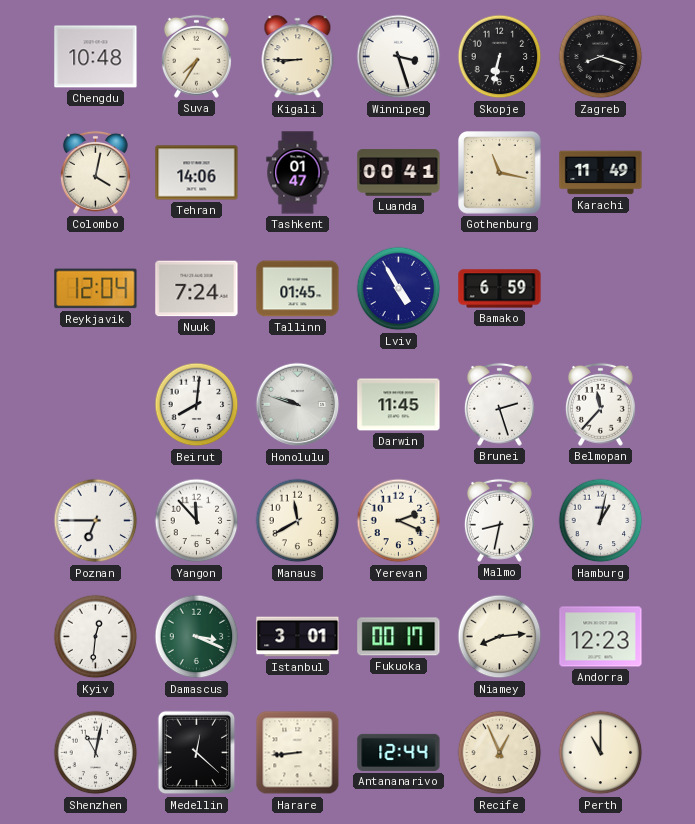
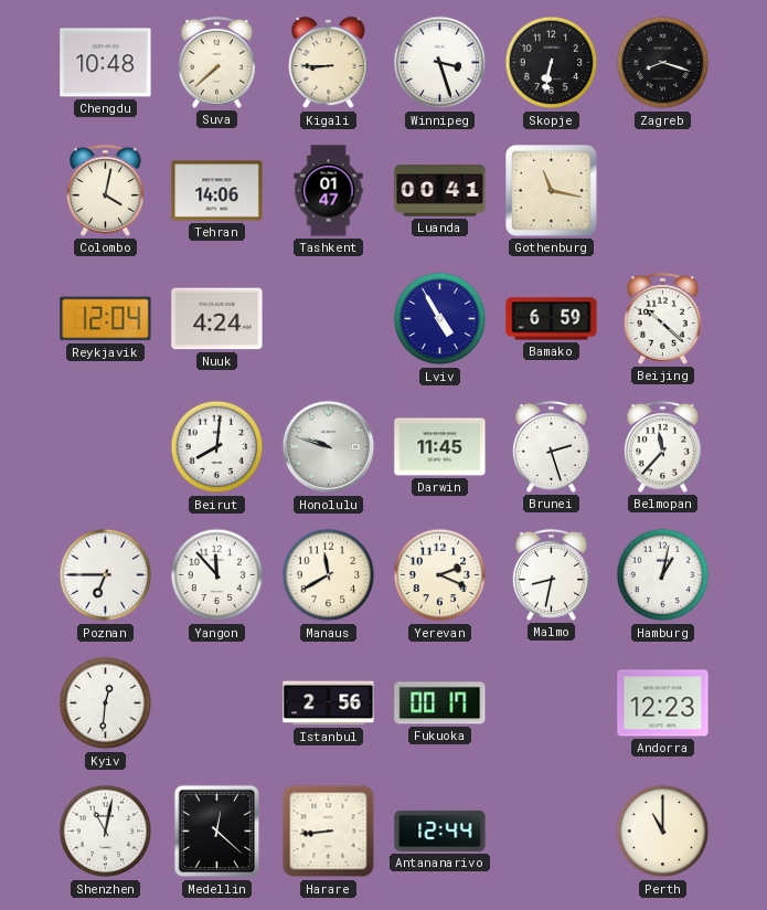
Suva: 7:35 -> 7:38 (216, 62)
Karachi: 11:49 -> none (601, 173)
Nuuk: 7:24 -> 4:24 (217, 319)
Tallinn: 01:45 -> none (298, 289)
Beijing: none -> 10:22 (662, 318)
Damascus: 3:19 -> none (197, 637)
Istanbul: 3:01 -> 2:56 (329, 703)
Niamey: 8:14 -> none (500, 637)
Recife: 12:56 -> none (500, 753)
